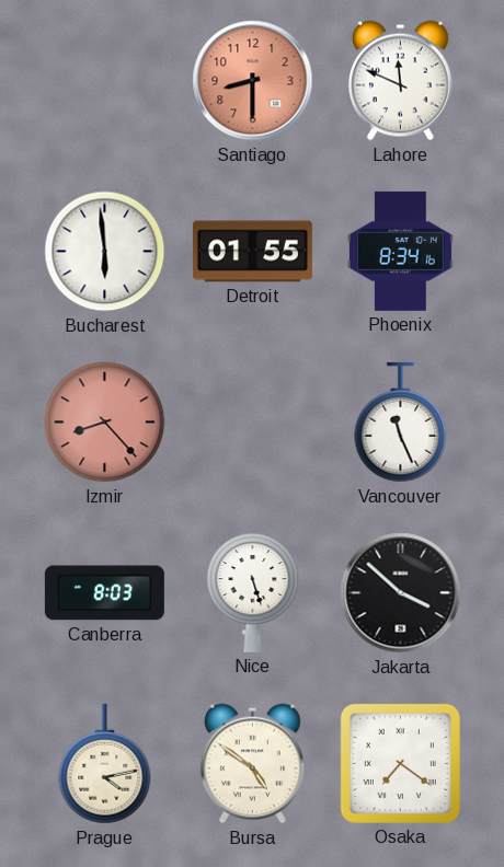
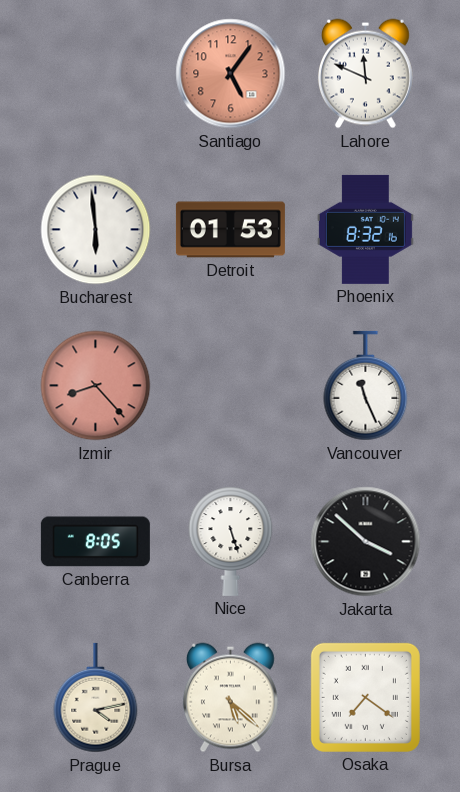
Santiago: 8:30 -> 5:06 (231, 74)
Detroit: 01:55 -> 01:53 (230, 230)
Phoenix: 8:34 -> 8:32 (365, 229)
Canberra: 8:03 -> 8:05 (95, 542)
Bursa: 4:51 -> 5:22 (230, 698)
